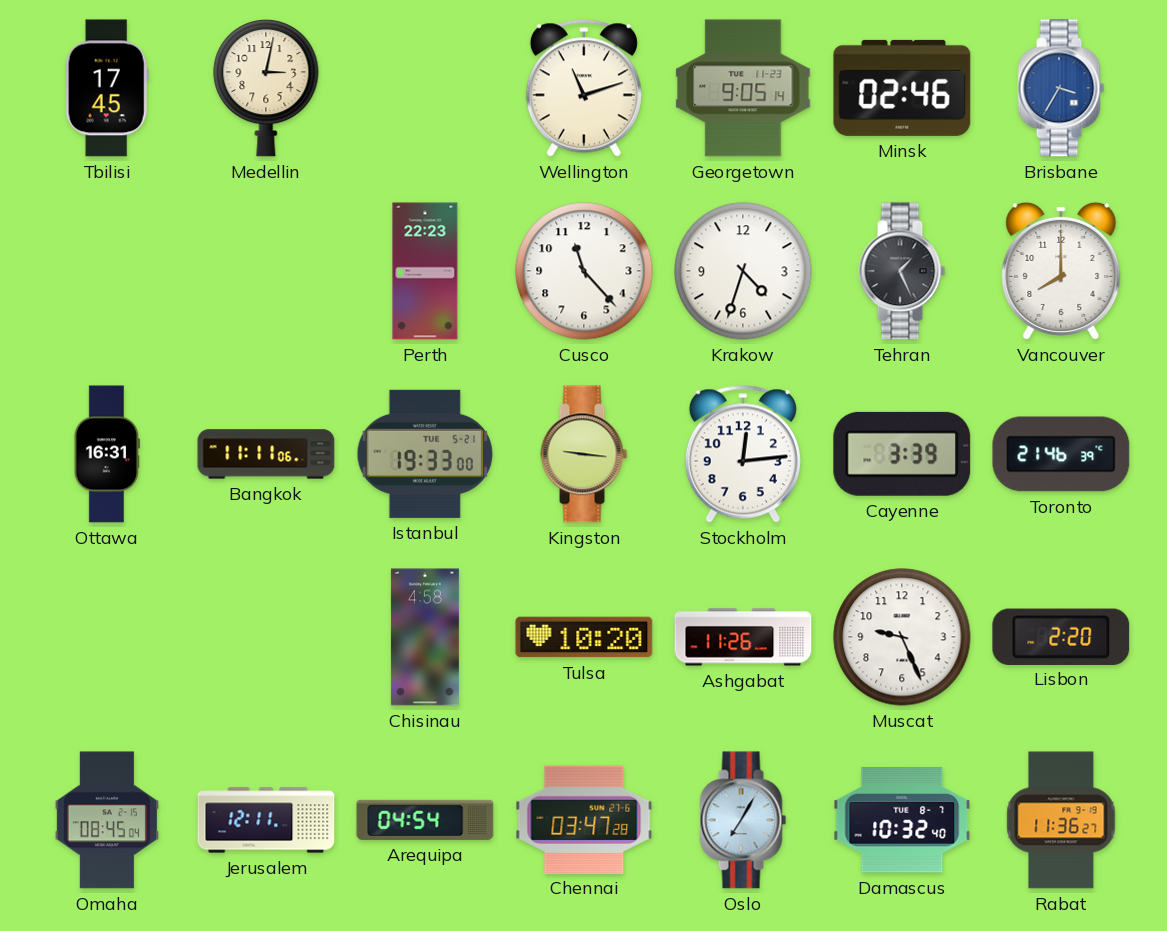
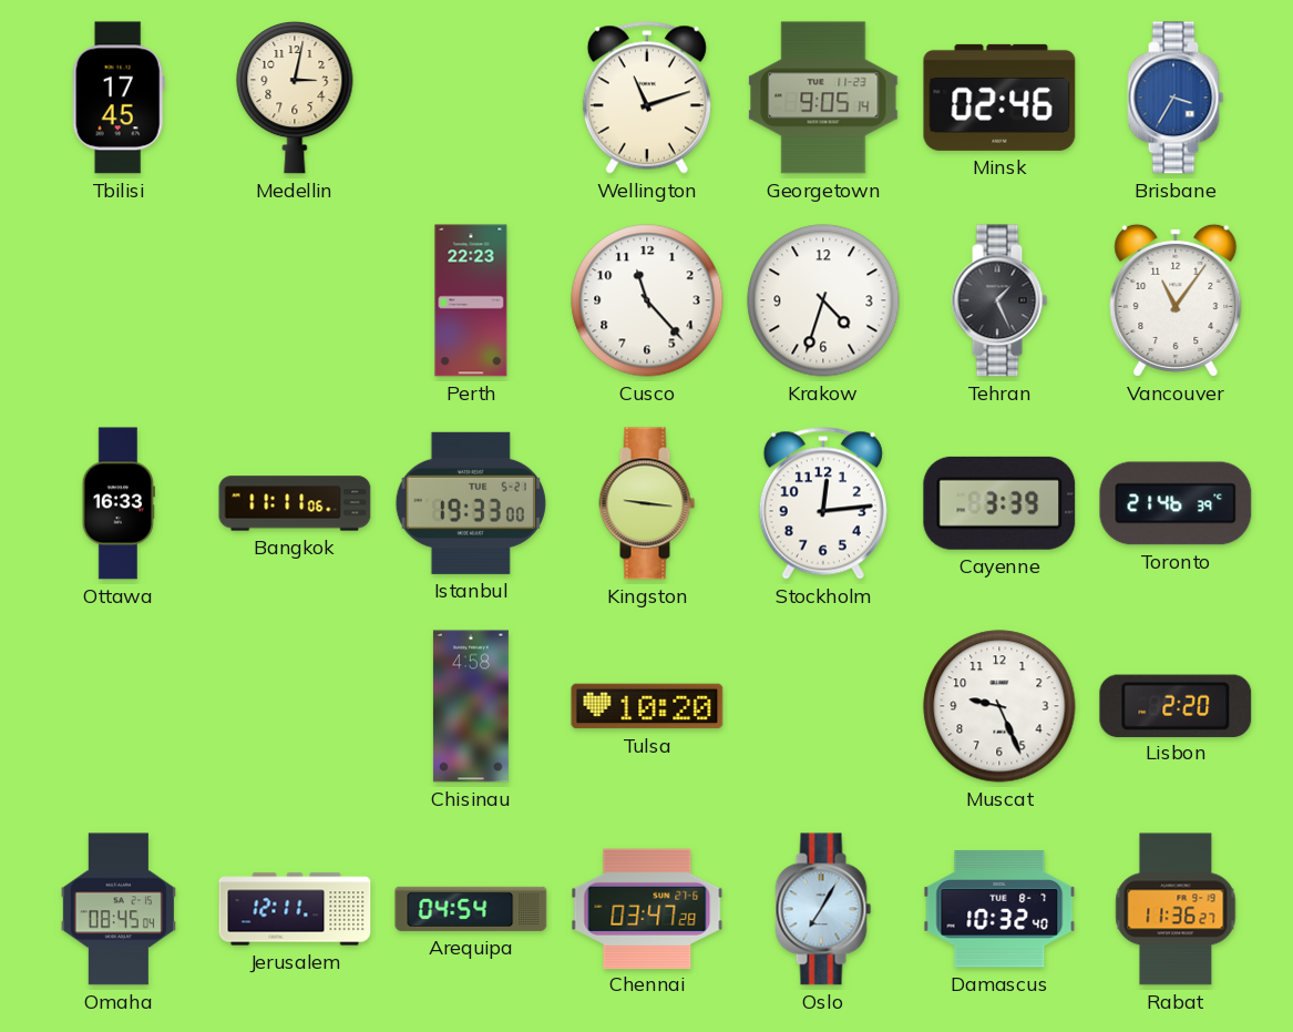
Vancouver: 8:00 -> 11:06 (1176, 300)
Ottawa: 16:31 -> 16:33 (119, 503)
Ashgabat: 11:26 -> none (743, 637)
